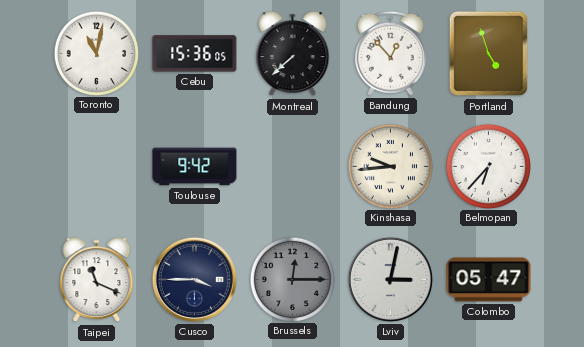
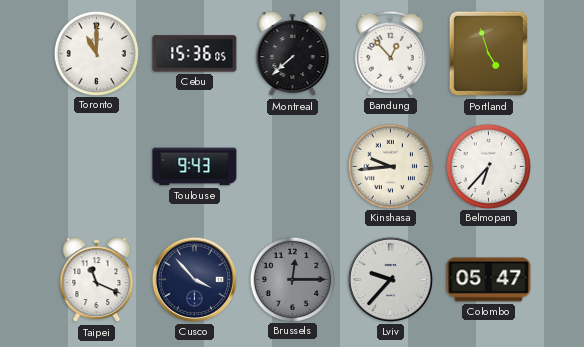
Toronto: 11:02 -> 11:00 (96, 53)
Toulouse: 9:42 -> 9:43 (195, 167)
Cusco: 3:45 -> 3:53 (194, 279)
Lviv: 3:02 -> 9:37 (390, 279)
